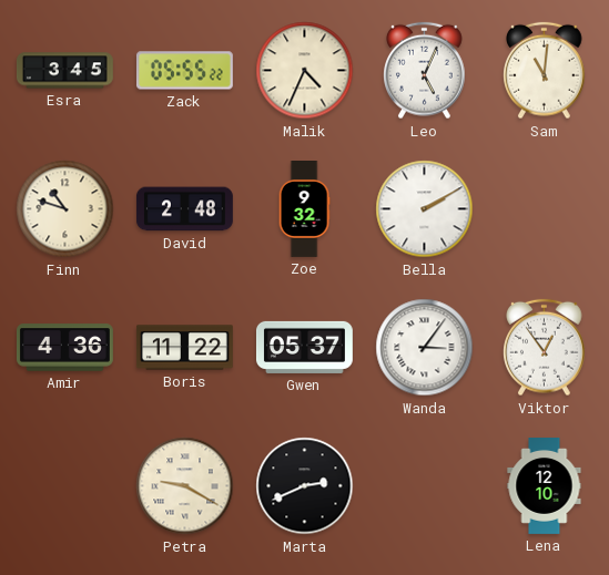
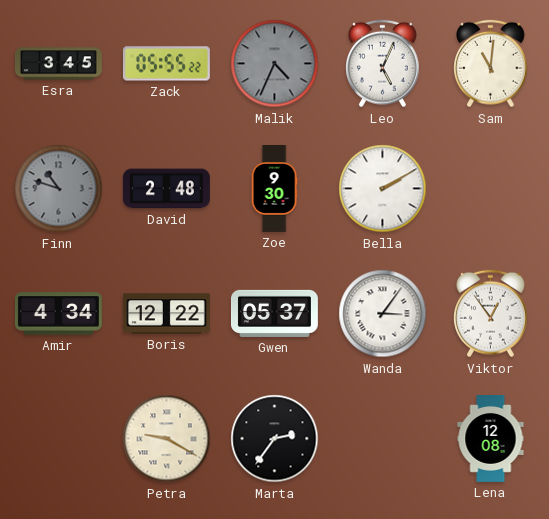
Malik dial: cream -> grey (275, 64)
Finn dial: cream -> grey (59, 189)
Zoe: 9:32 -> 9:30 (274, 189)
Amir: 4:36 -> 4:34 (58, 314)
Boris: 11:22 -> 12:22 (166, 314)
Marta: 2:41 -> 2:36 (275, 439)
Lena: 12:10 -> 12:08 (491, 439)
